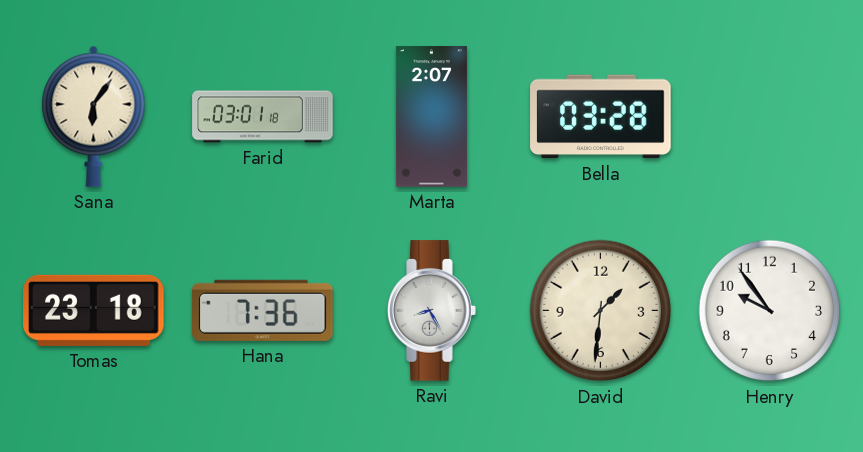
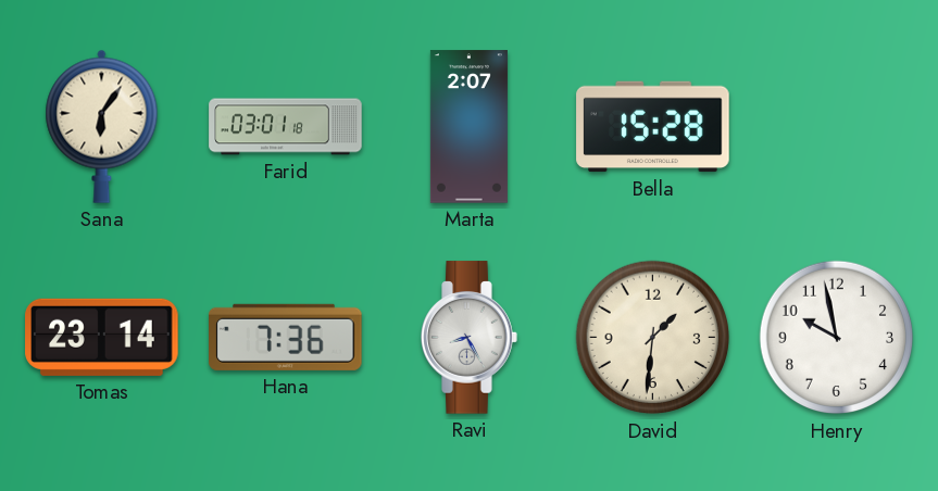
Bella: 03:28 -> 15:28 (653, 127)
Tomas: 23:18 -> 23:14 (102, 337)
Henry: 9:54 -> 9:58 (837, 338)
